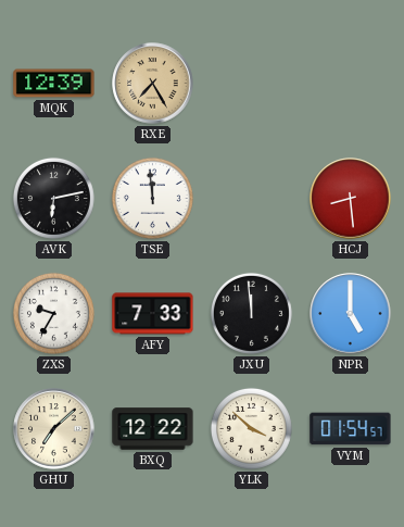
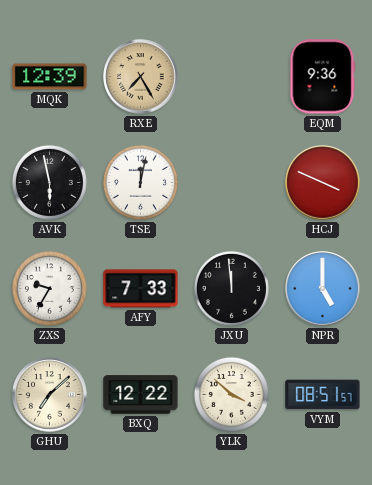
EQM: none -> 9:36 (323, 77)
AVK: 6:13 -> 5:58 (49, 182)
TSE: 11:59 -> 12:02 (140, 182)
HCJ: 8:29 -> 3:49 (323, 183)
VYM: 01:54 -> 08:51 (323, 395)
